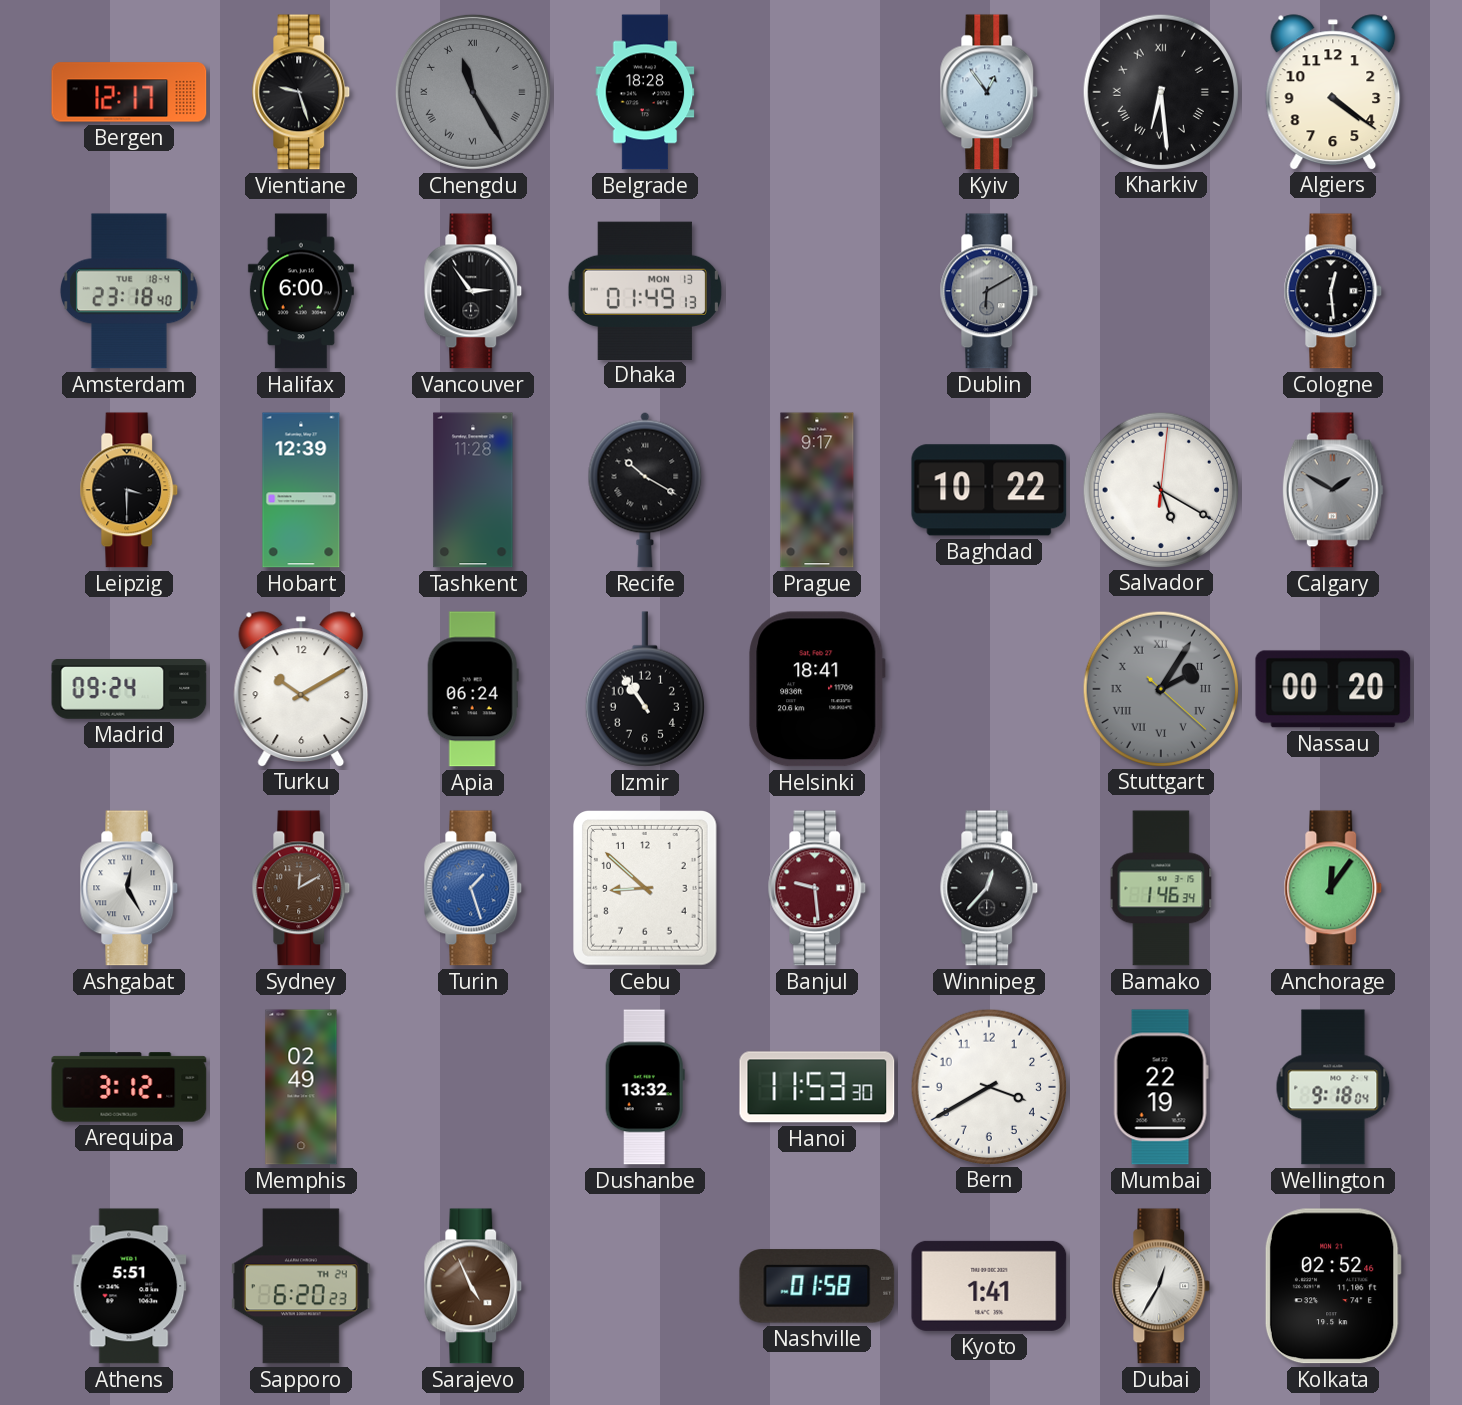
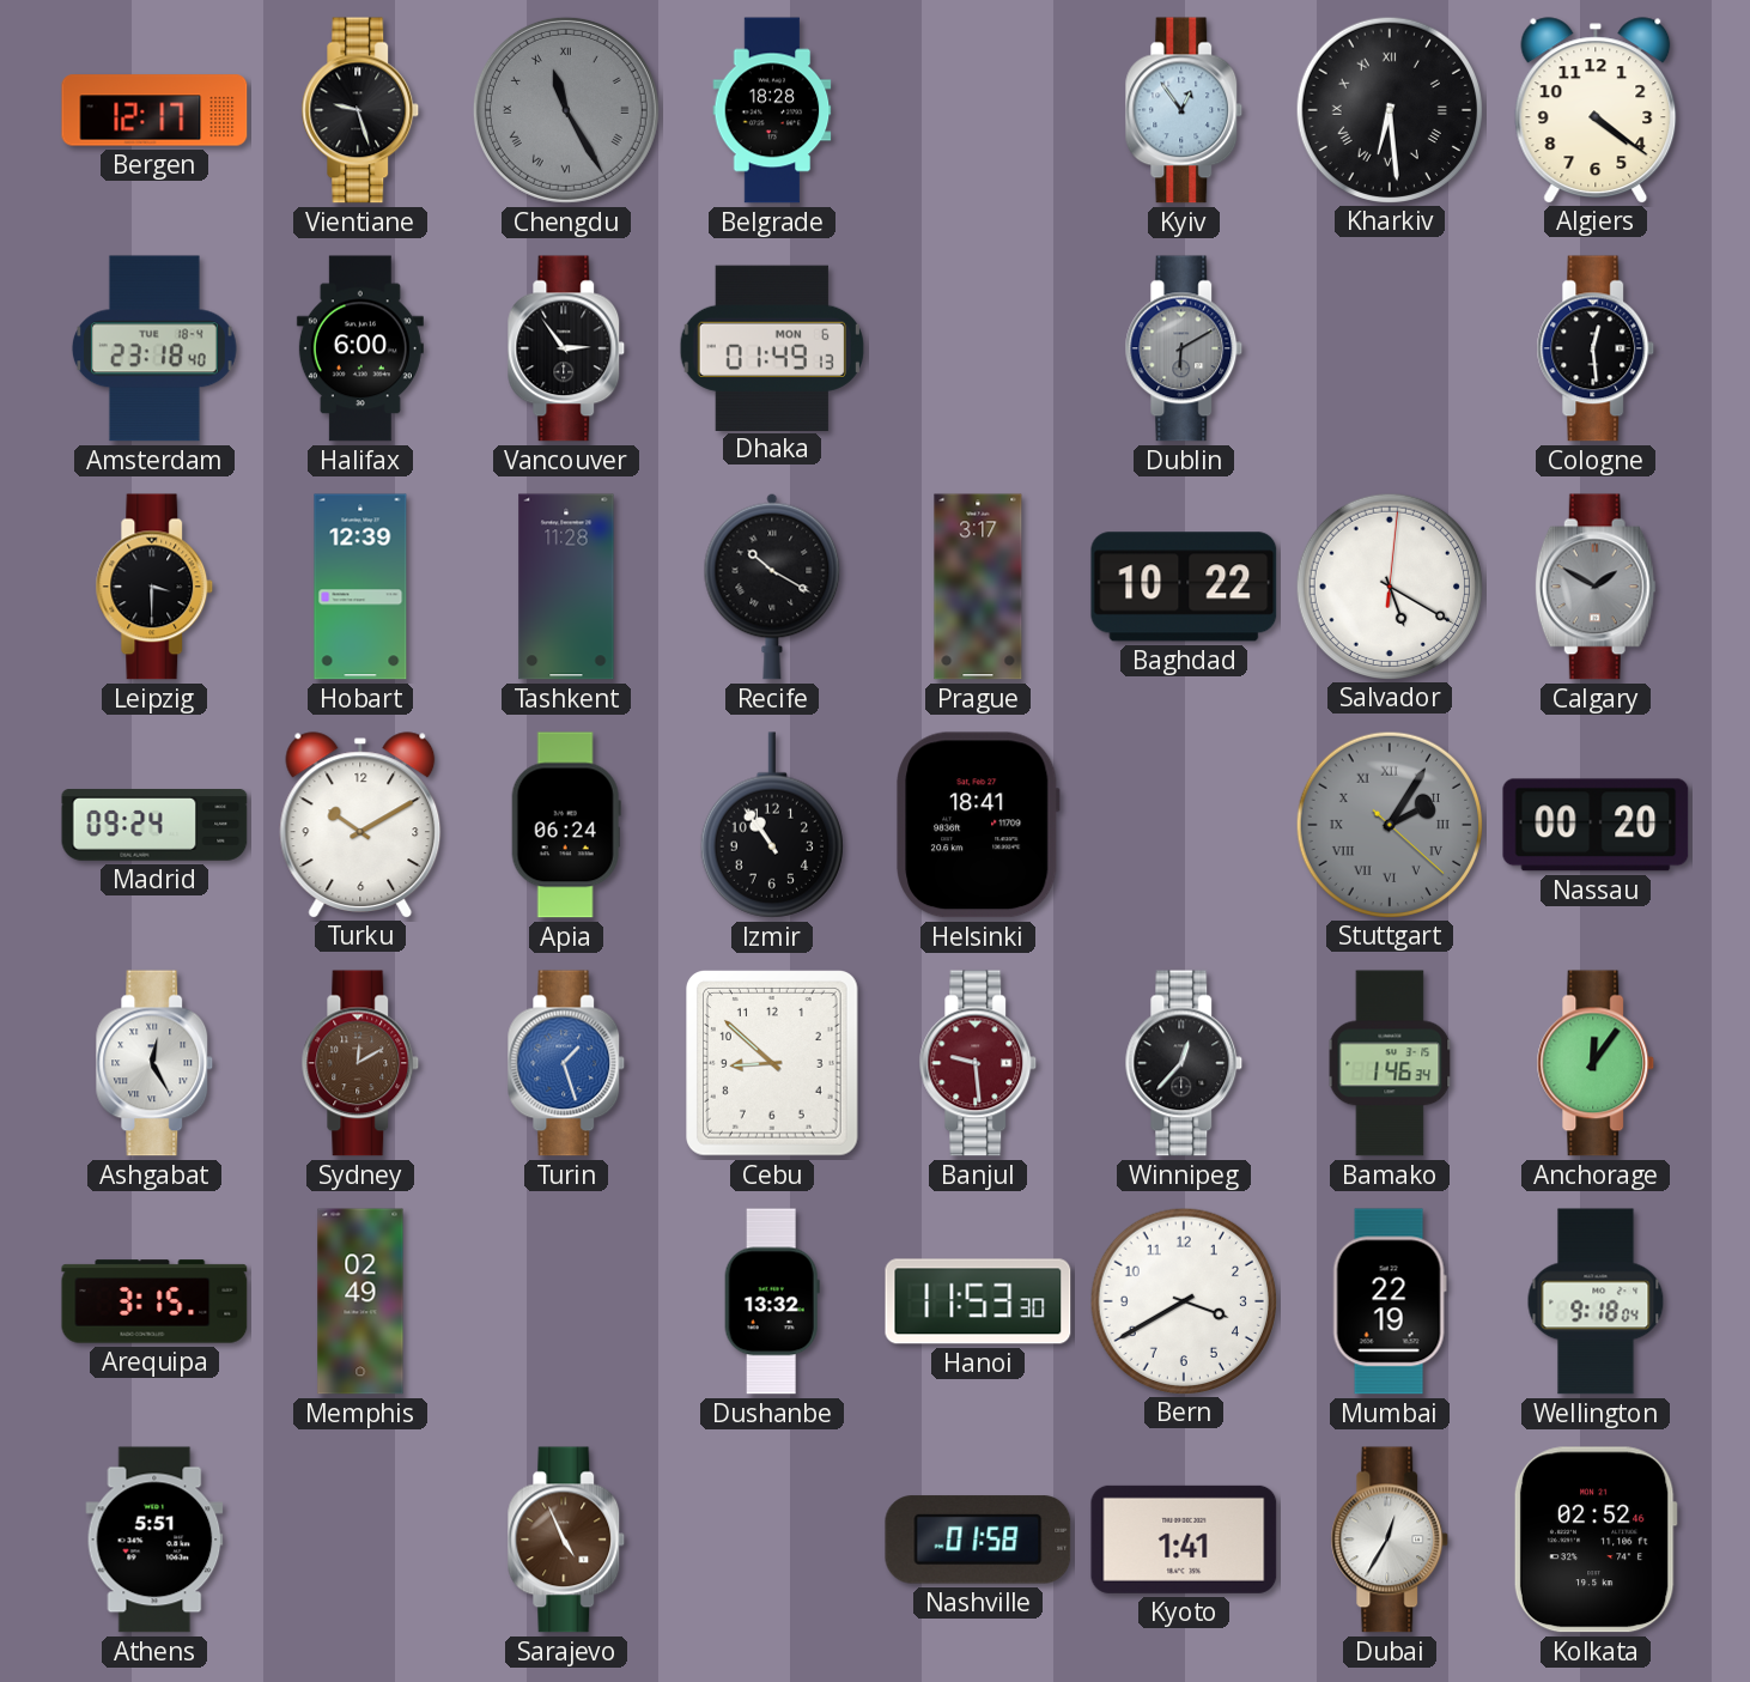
Dhaka date: MON 13 -> MON 6 (772, 347)
Prague: 9:17 -> 3:17 (978, 587)
Arequipa: 3:12 -> 3:15 (154, 1301)
Sapporo: 6:20 -> none (302, 1286)
